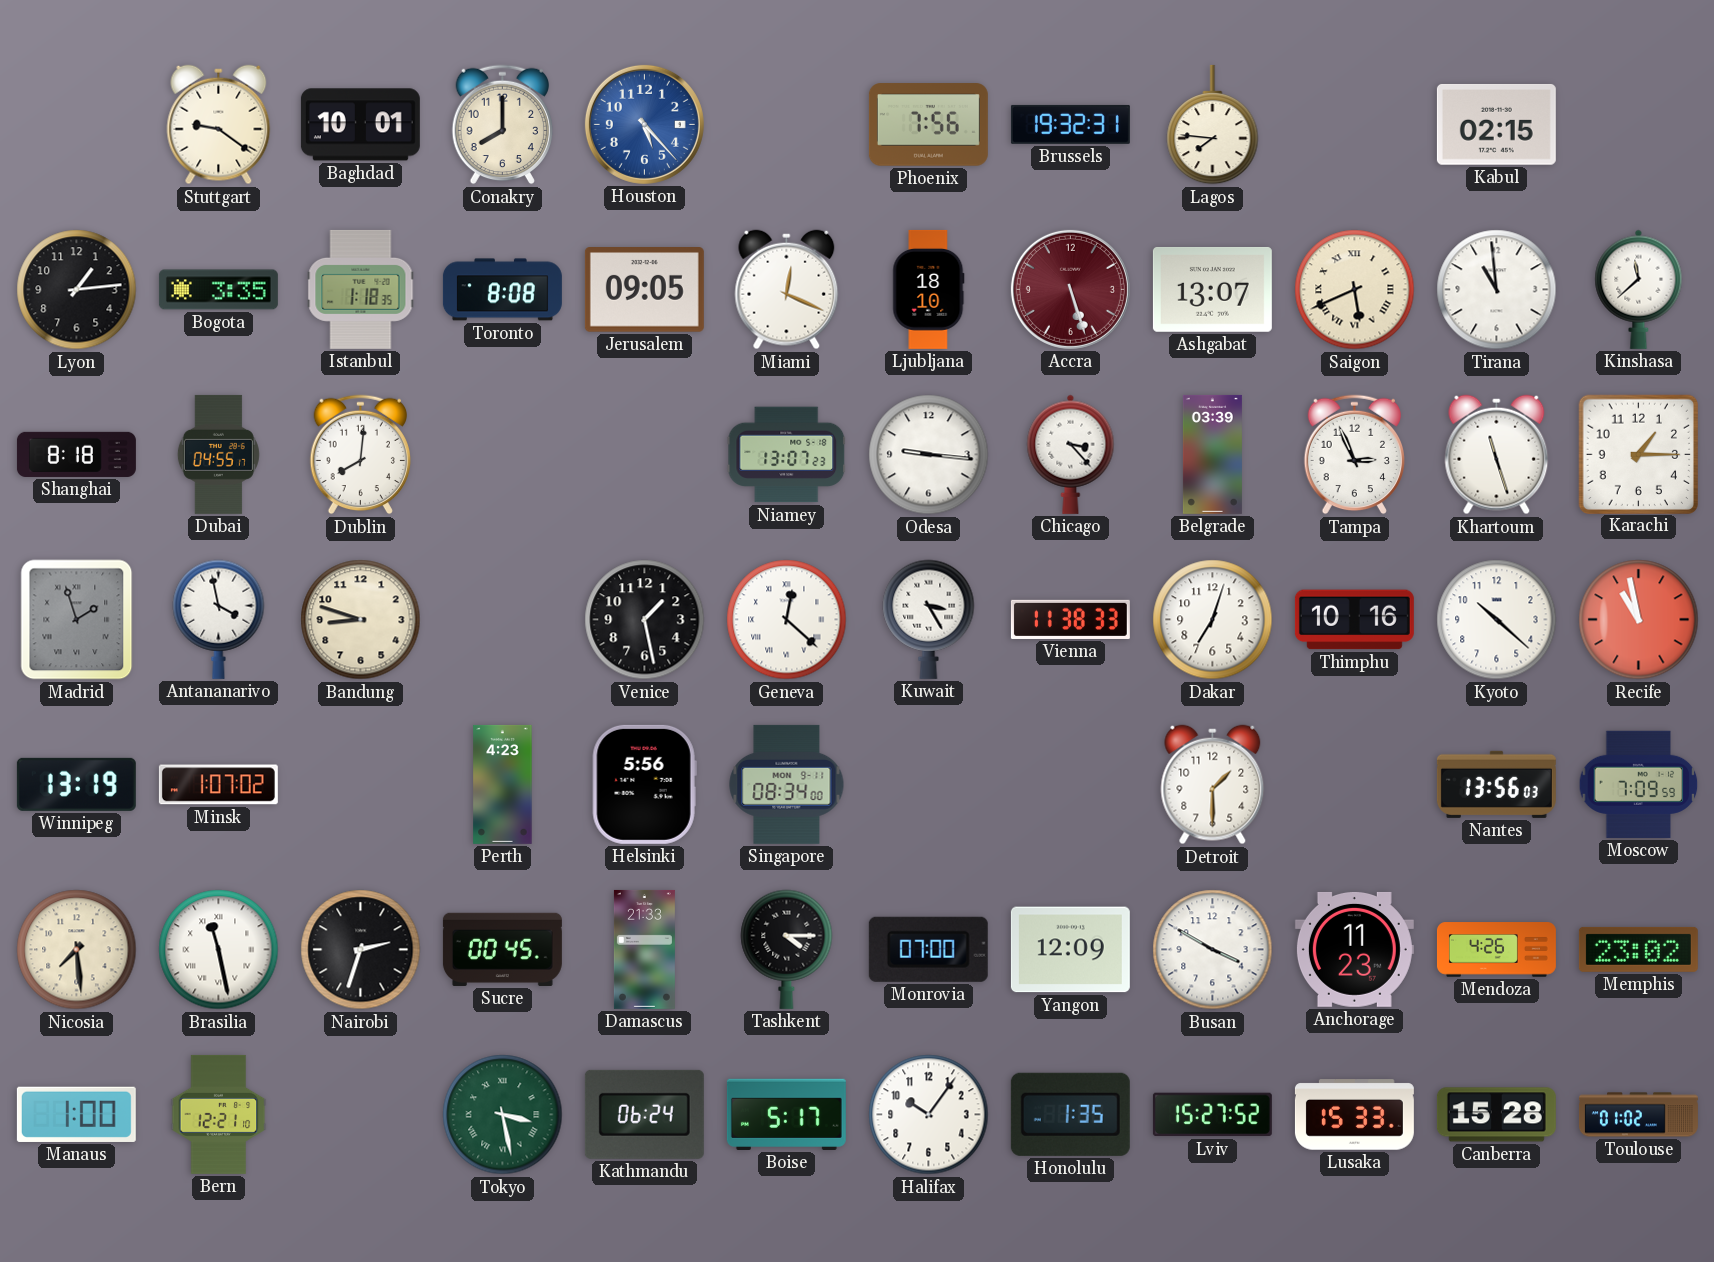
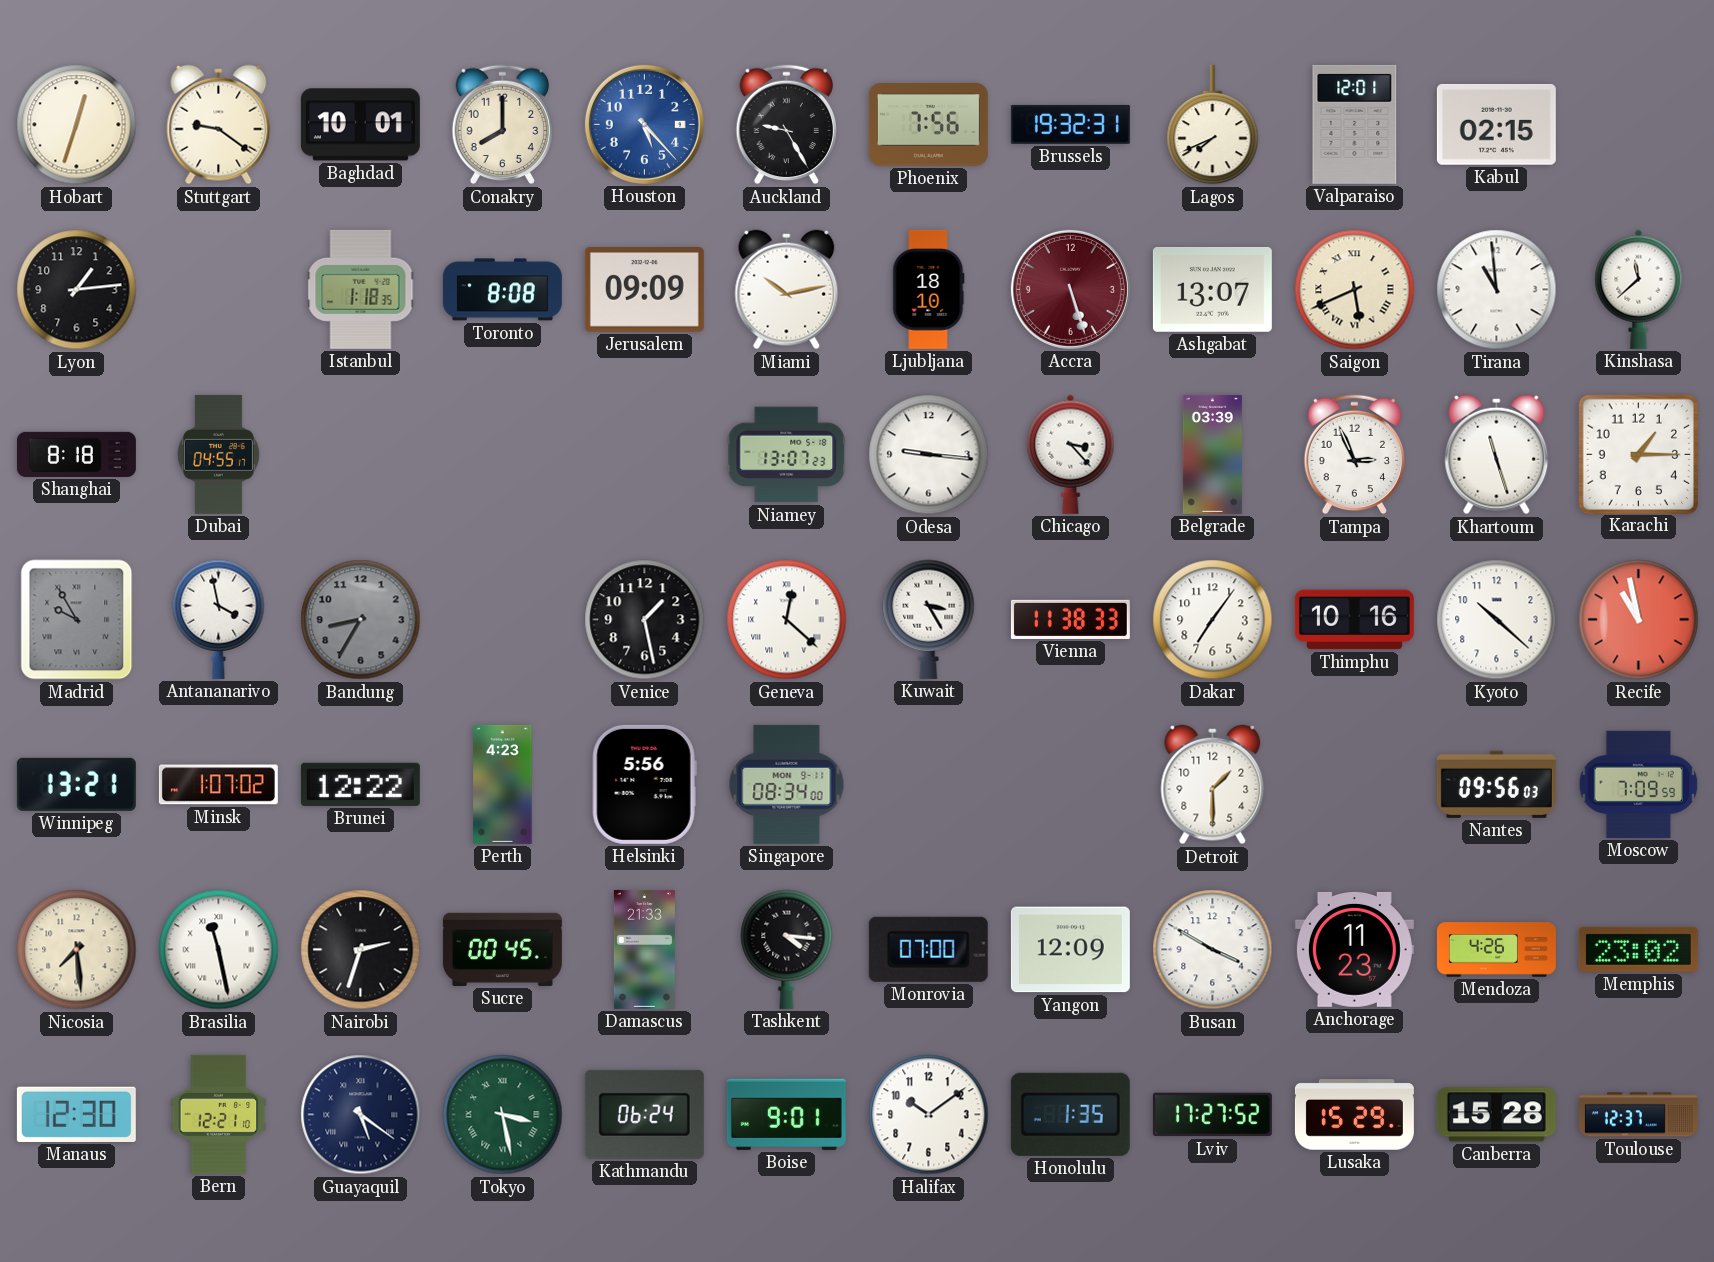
Hobart: none -> 12:33 (77, 125)
Auckland: none -> 9:25 (786, 125)
Lagos: 7:46 -> 7:41 (1213, 125)
Valparaiso: none -> 12:01 (1355, 124)
Bogota: 3:35 -> none (218, 290)
Jerusalem: 09:05 -> 09:09 (644, 290)
Miami: 12:19 -> 10:13 (787, 290)
Dublin: 8:01 -> none (360, 455)
Madrid: 1:57 -> 9:55 (77, 620)
Bandung: 8:48 -> 8:35 (361, 620)
Bandung dial: cream -> grey (361, 620)
Dakar: 7:03 -> 7:06 (1213, 620)
Winnipeg: 13:19 -> 13:21 (76, 784)
Brunei: none -> 12:22 (360, 784)
Nantes: 13:56 -> 09:56 (1496, 784)
Tashkent: 4:15 -> 4:16 (787, 949)
Manaus: 1:00 -> 12:30 (76, 1114)
Guayaquil: none -> 5:21 (361, 1115)
Boise: 5:17 -> 9:01 (786, 1114)
Halifax: 10:06 -> 10:09 (929, 1115)
Lviv: 15:27 -> 17:27 (1212, 1115)
Lusaka: 15:33 -> 15:29 (1354, 1115)
Toulouse: 01:02 -> 12:37 (1638, 1115)
